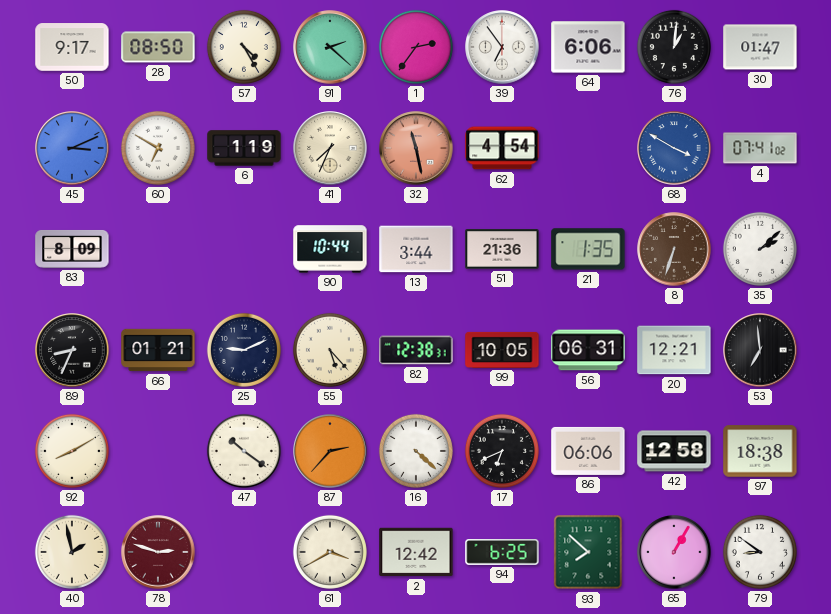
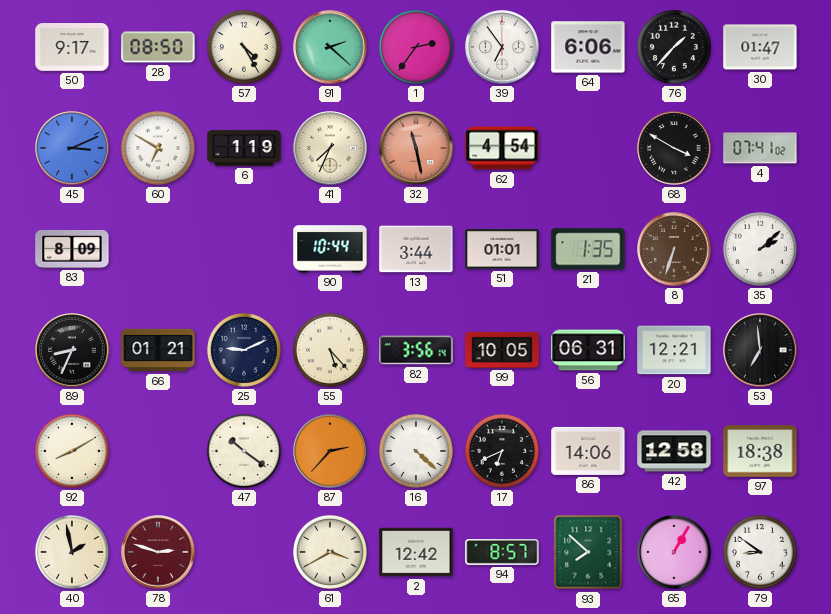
76: 1:01 -> 1:37 (674, 47)
68 dial: blue -> black (674, 148)
51: 21:36 -> 01:01 (502, 249)
82: 12:38 -> 3:56 (416, 350)
86: 06:06 -> 14:06 (588, 451)
94: 6:25 -> 8:57 (502, 553)
